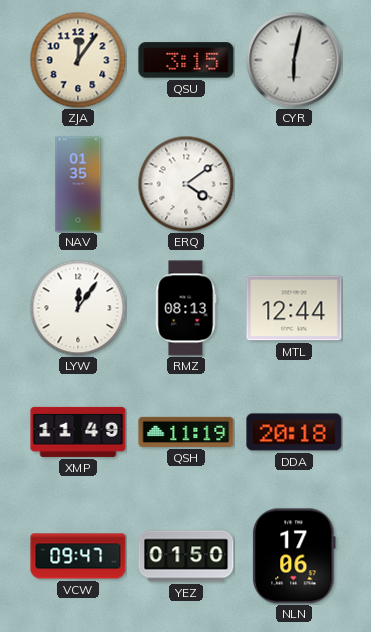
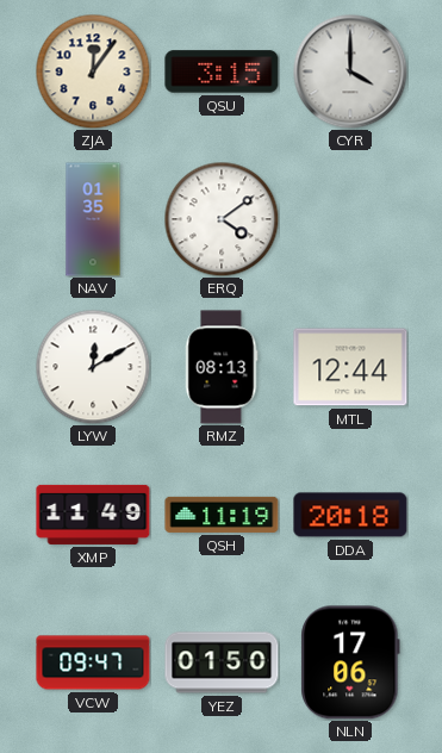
CYR: 6:02 -> 4:00 (350, 71)
LYW: 12:06 -> 12:10 (93, 367)
